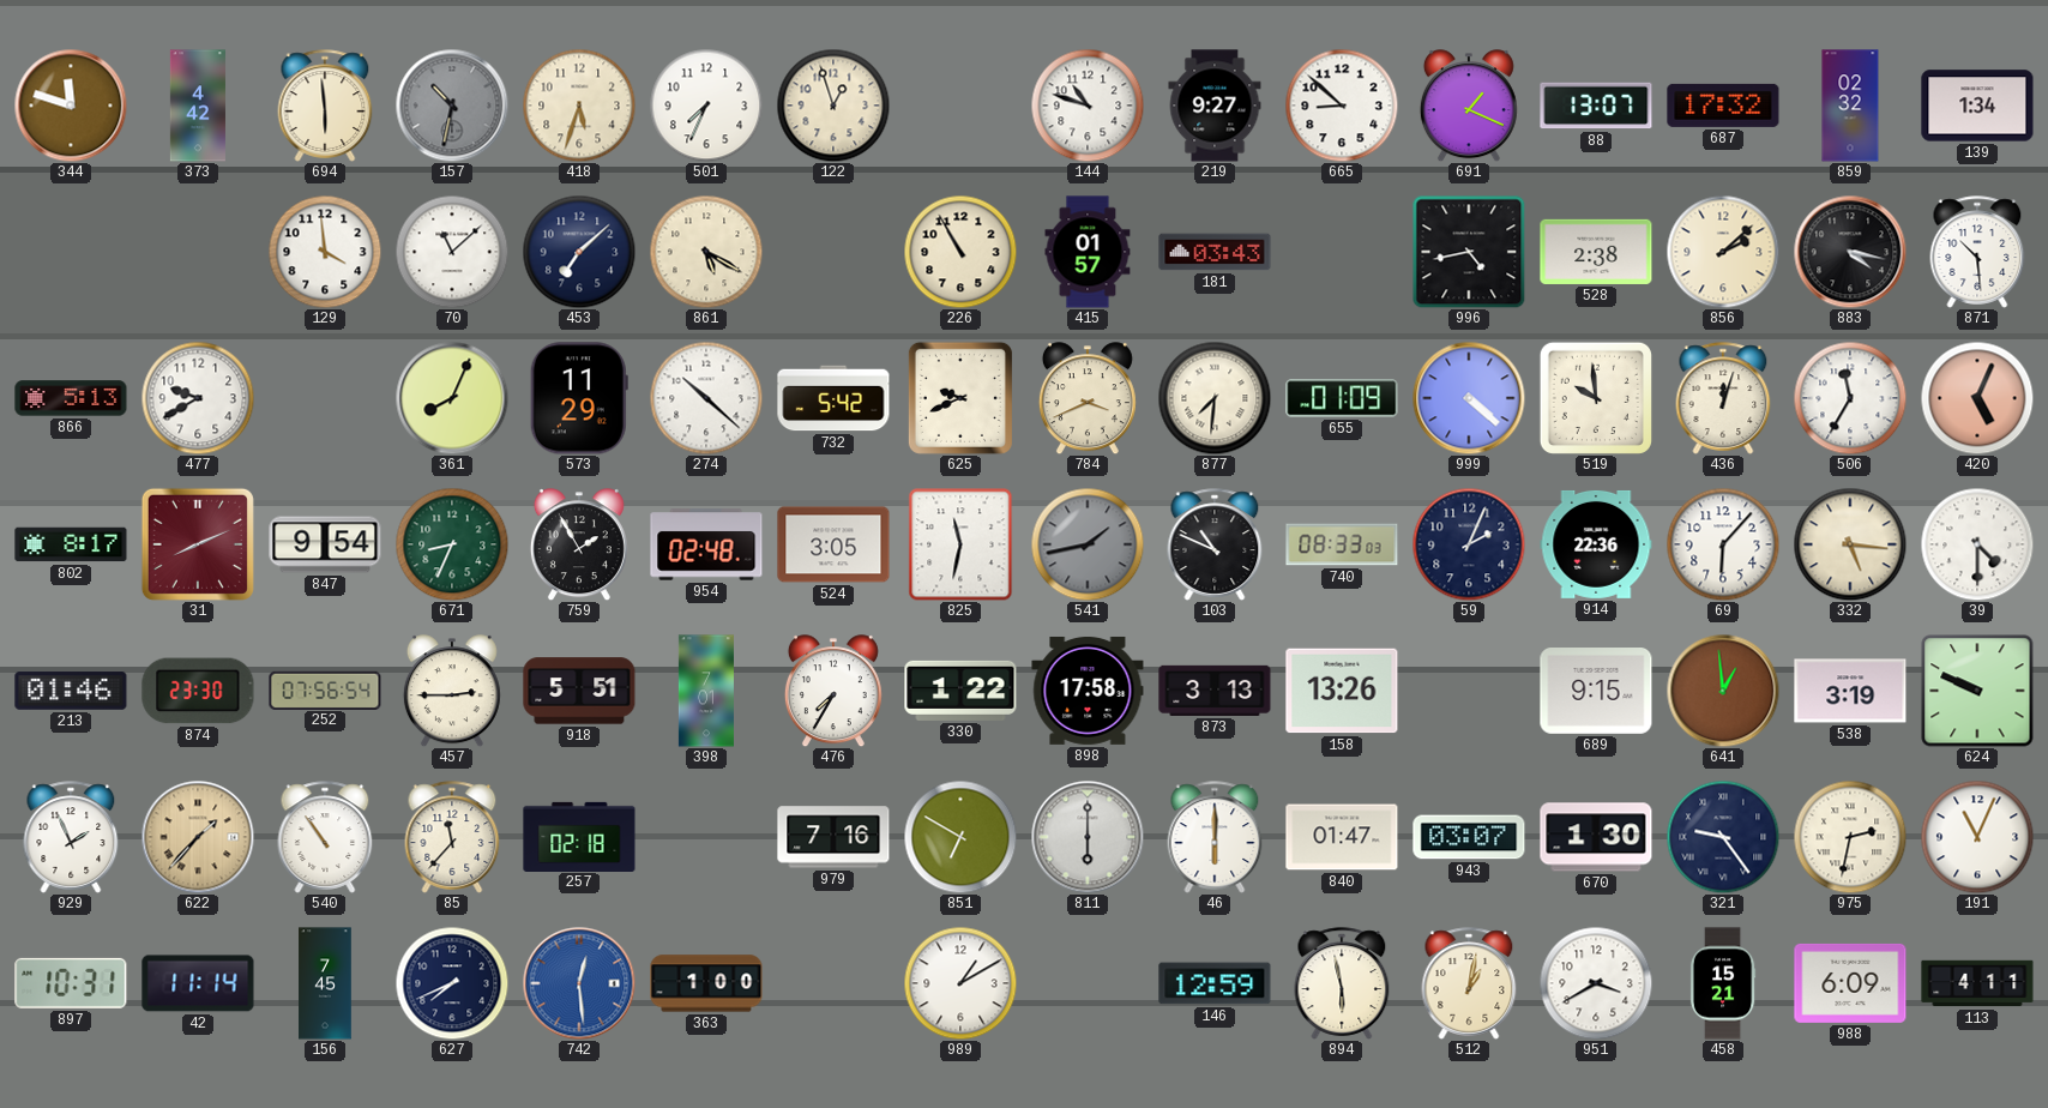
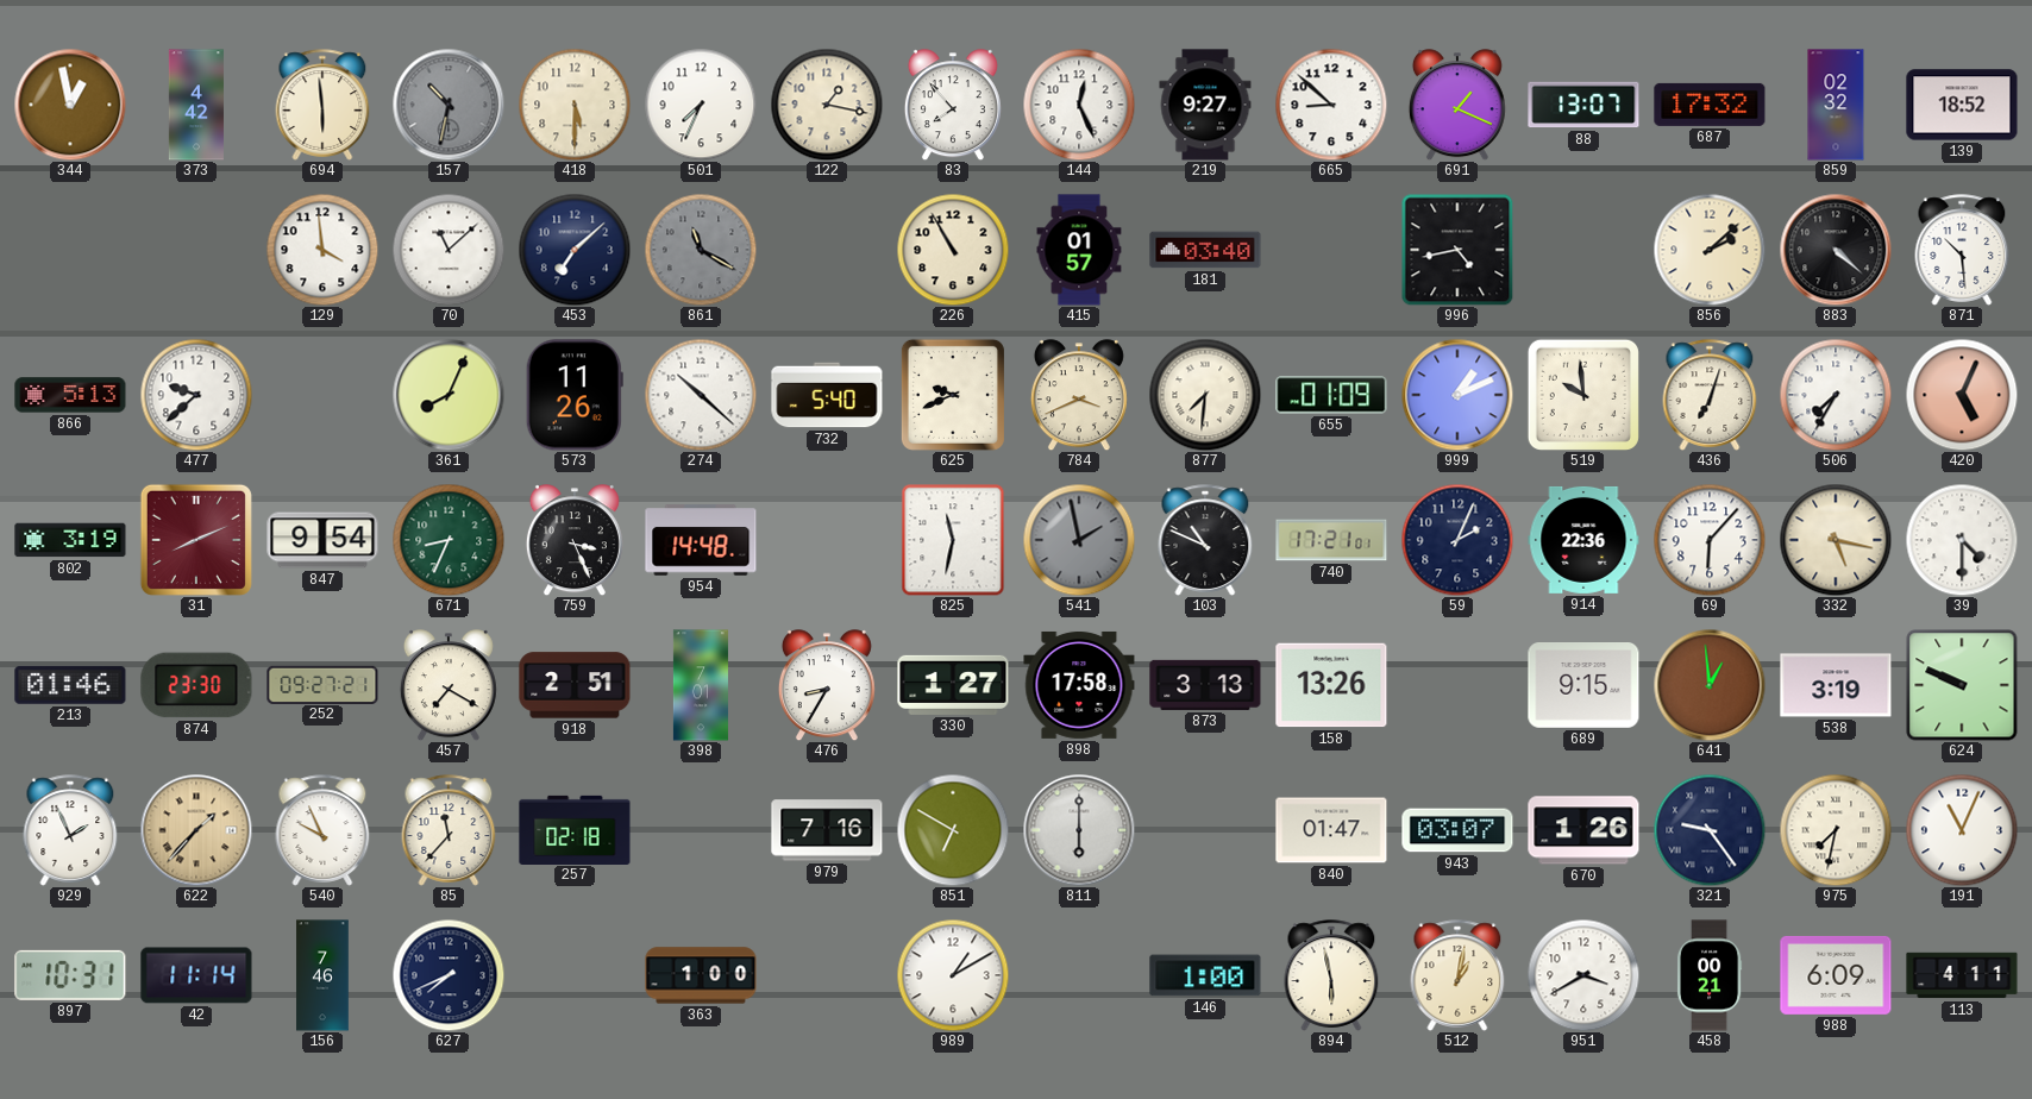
344: 11:48 -> 12:58 (70, 105)
418: 5:33 -> 5:30 (575, 105)
122: 12:57 -> 1:17 (827, 105)
83: none -> 7:53 (953, 105)
144: 10:48 -> 12:26 (1079, 105)
139: 1:34 -> 18:52 (1962, 105)
861: 5:20 -> 11:20 (701, 250)
861 dial: cream -> grey (701, 250)
181: 03:43 -> 03:40 (1205, 250)
528: 2:38 -> none (1596, 252)
883: 4:17 -> 4:22 (1836, 250)
477: 9:40 -> 9:38 (196, 395)
573: 11:29 -> 11:26 (575, 395)
732: 5:42 -> 5:40 (827, 395)
999: 4:22 -> 1:11 (1457, 395)
436: 12:03 -> 7:03 (1710, 395)
506: 11:35 -> 7:35 (1836, 395)
802: 8:17 -> 3:19 (70, 540)
759: 1:55 -> 3:26 (575, 540)
954: 02:48 -> 14:48 (701, 540)
524: 3:05 -> none (833, 544)
541: 1:43 -> 1:58 (1079, 540)
740: 08:33 -> 17:21 (1331, 540)
332: 5:16 -> 5:17 (1836, 540)
252: 07:56 -> 09:27 (322, 684)
457: 2:45 -> 7:20 (449, 685)
918: 5:51 -> 2:51 (575, 685)
476: 7:35 -> 8:35 (827, 685)
330: 1:22 -> 1:27 (953, 685)
540: 10:54 -> 9:56 (322, 830)
46: 6:00 -> none (1215, 837)
670: 1:30 -> 1:26 (1583, 830)
975: 2:32 -> 7:32 (1836, 830)
156: 7:45 -> 7:46 (322, 975)
742: 12:29 -> none (579, 983)
146: 12:59 -> 1:00 (1205, 975)
458: 15:21 -> 00:21 (1710, 975)
